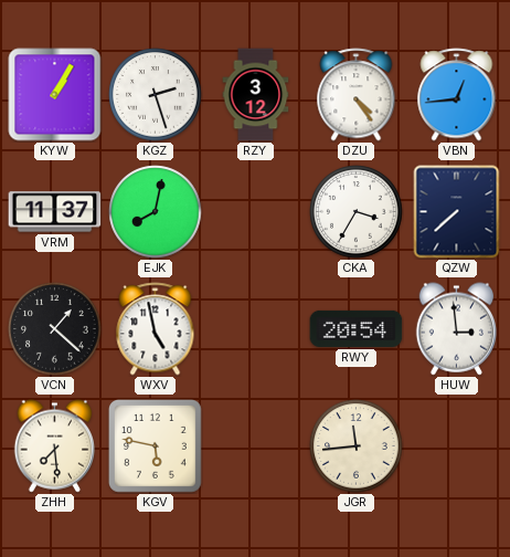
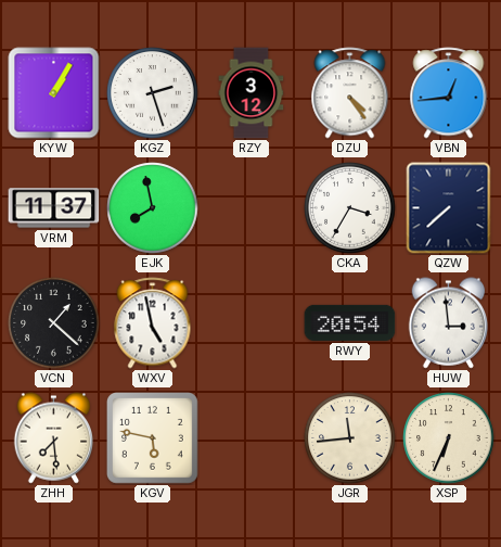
EJK: 8:02 -> 7:58 (153, 208)
XSP: none -> 6:34 (449, 438)
